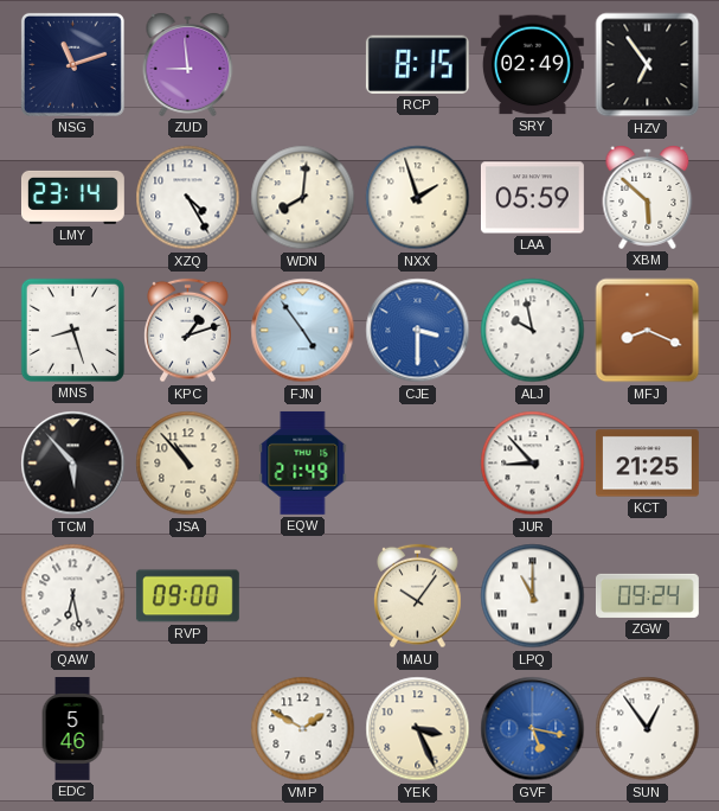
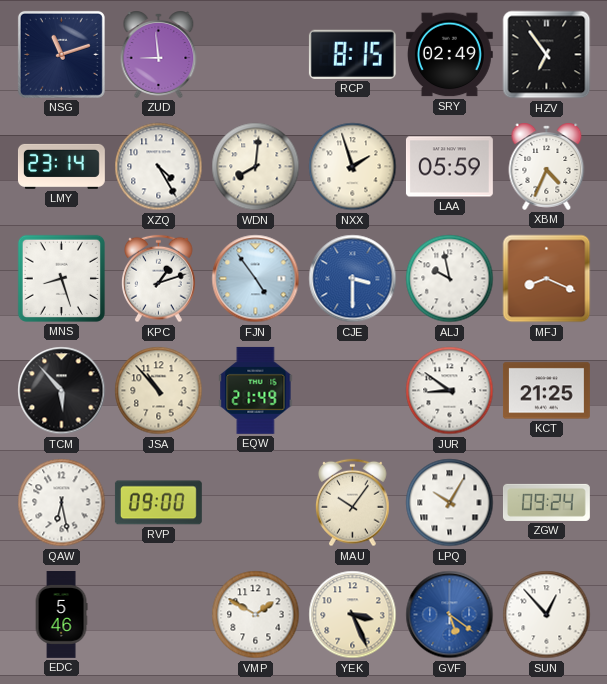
XBM: 5:52 -> 4:34 (547, 166)
JUR: 8:53 -> 8:51 (450, 391)
LPQ: 11:00 -> 10:05 (450, 503)
GVF: 5:17 -> 5:21 (450, 615)
SUN: 12:54 -> 12:53 (547, 615)
